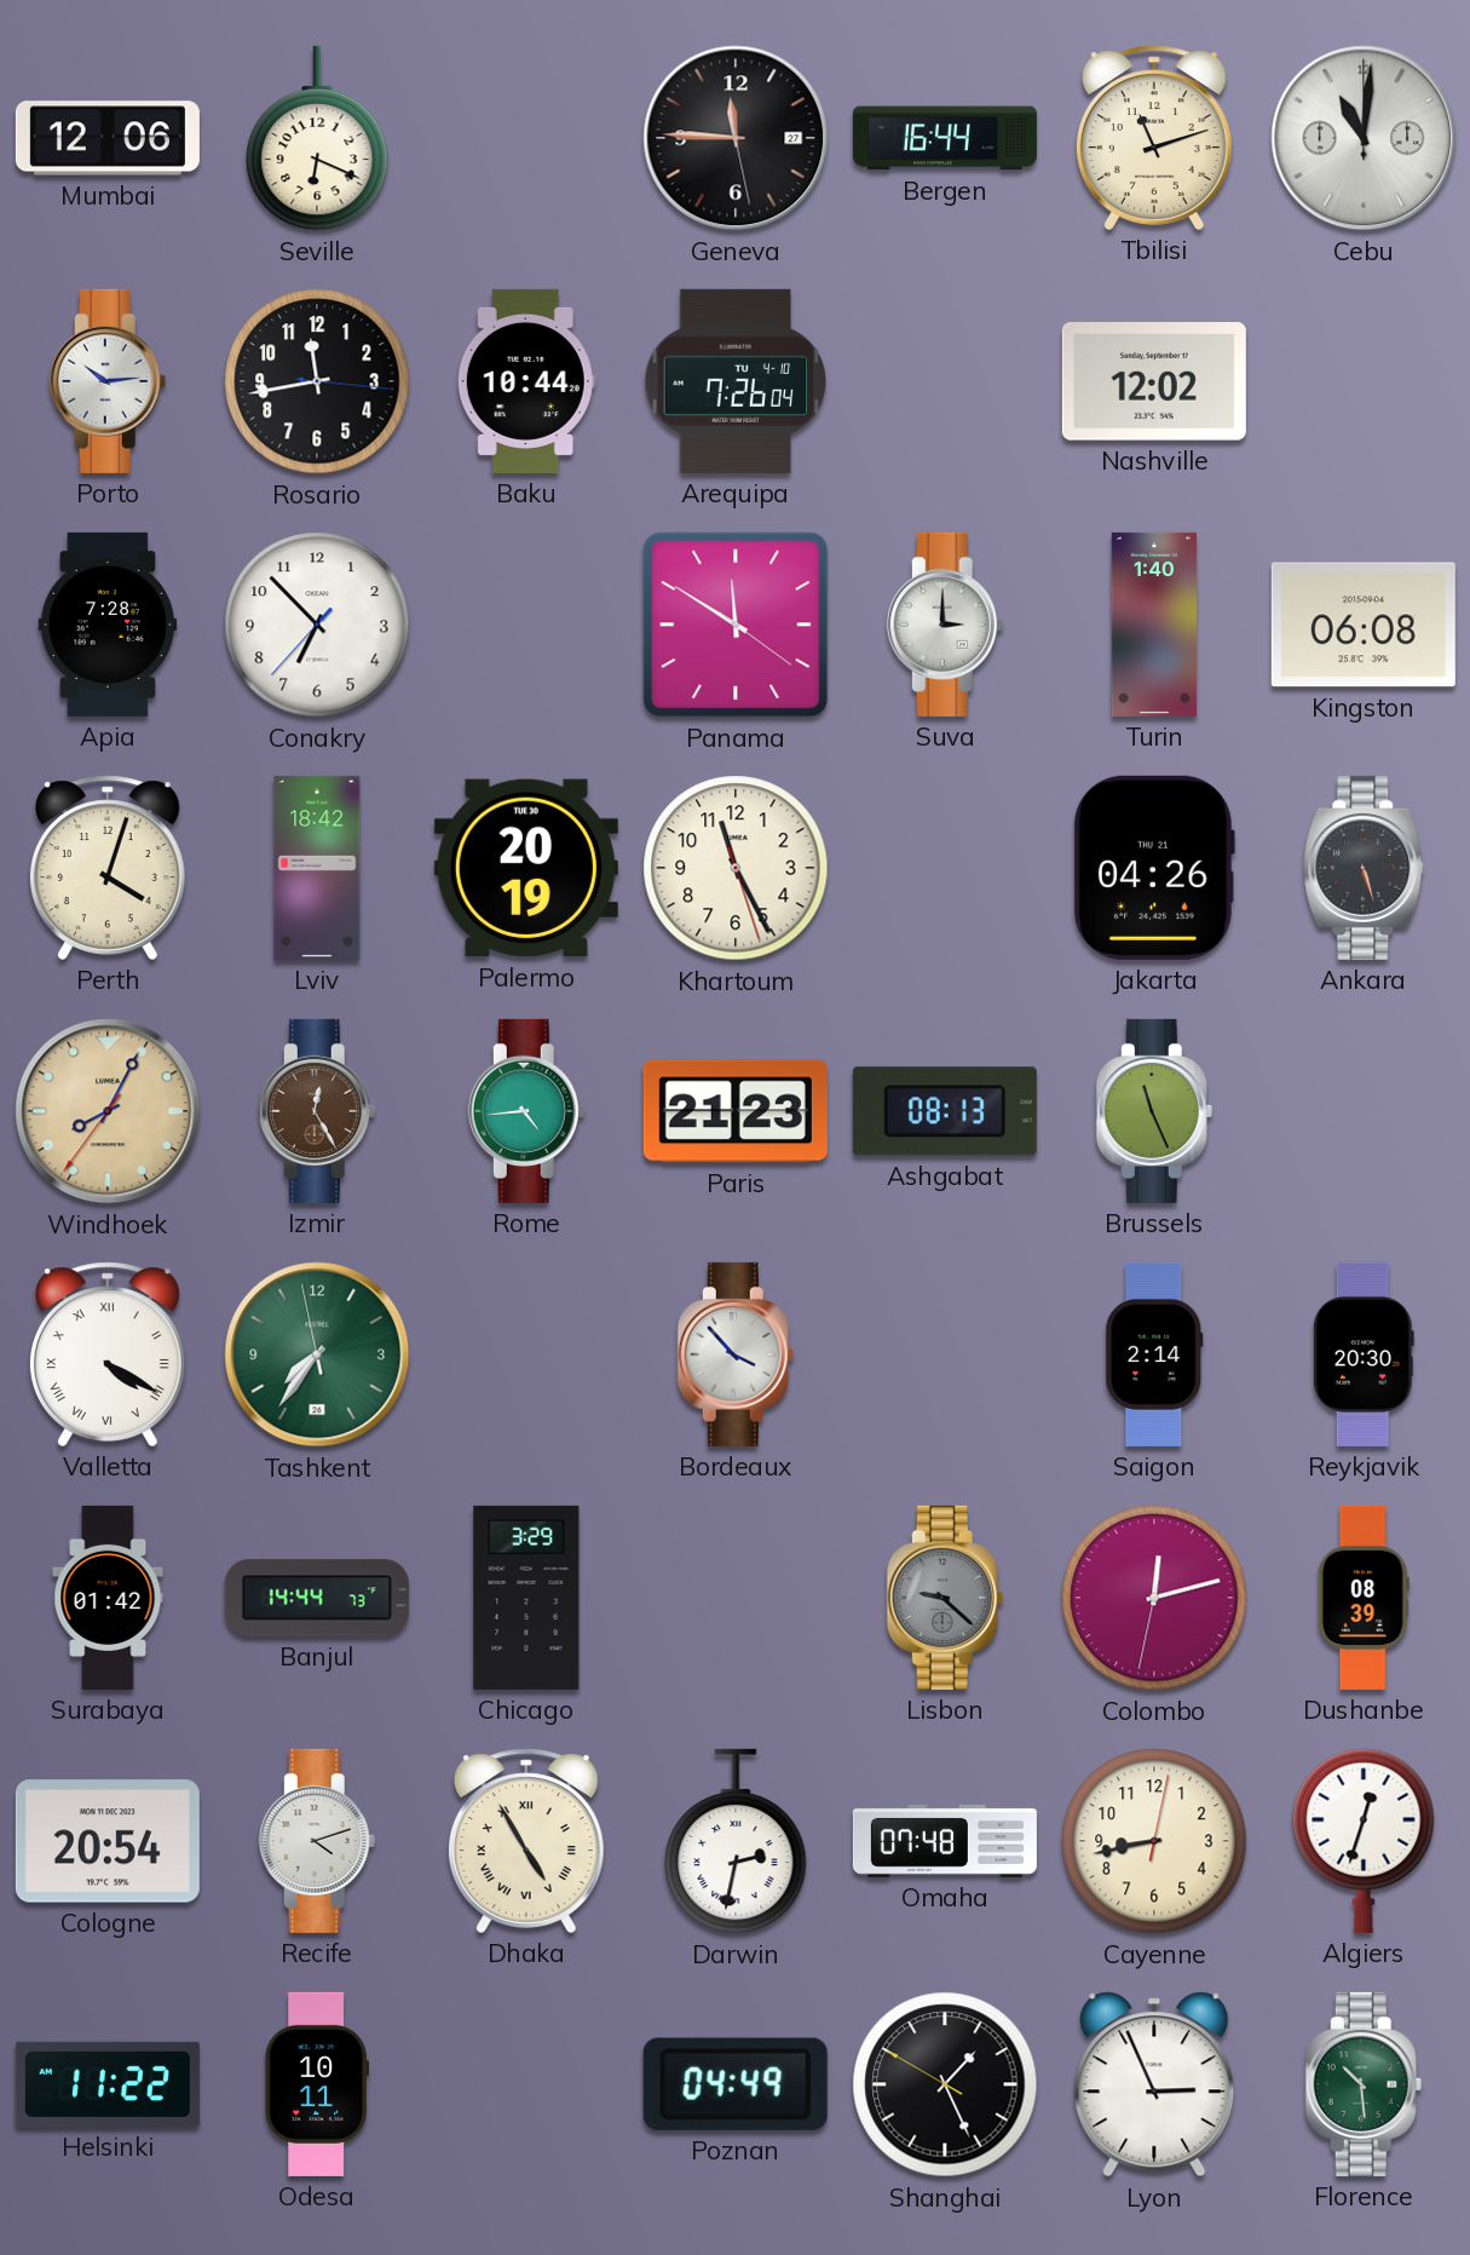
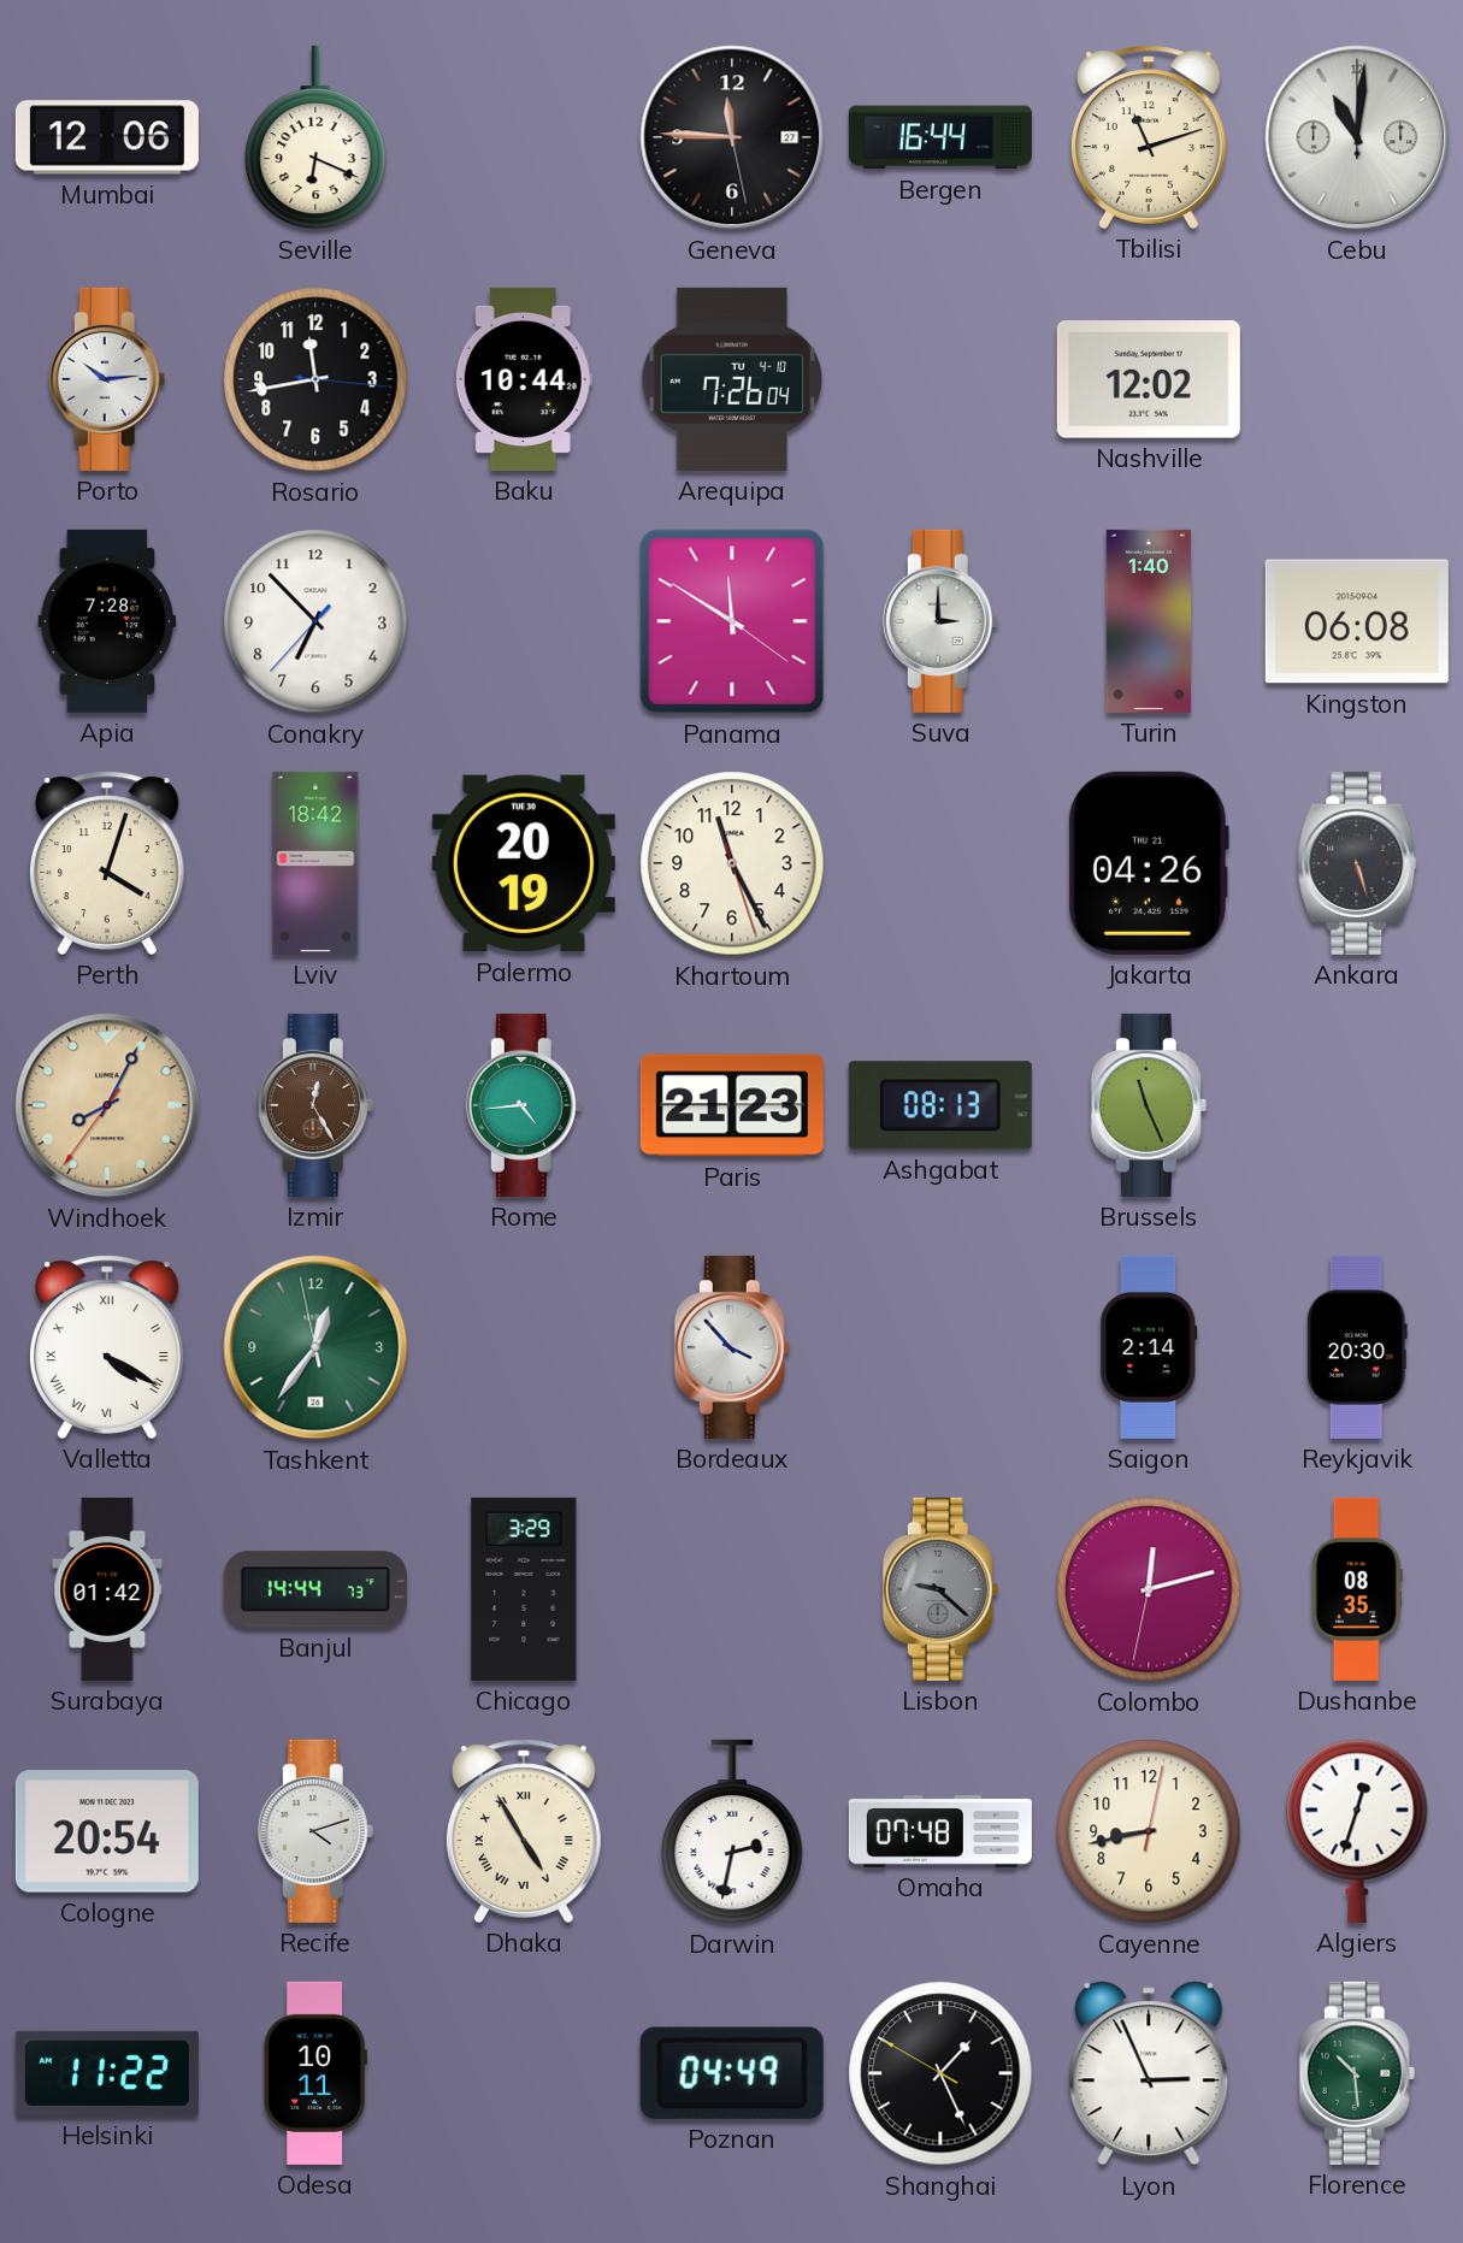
Tashkent: 7:35 -> 12:35 (315, 1347)
Dushanbe: 08:39 -> 08:35 (1357, 1589)
